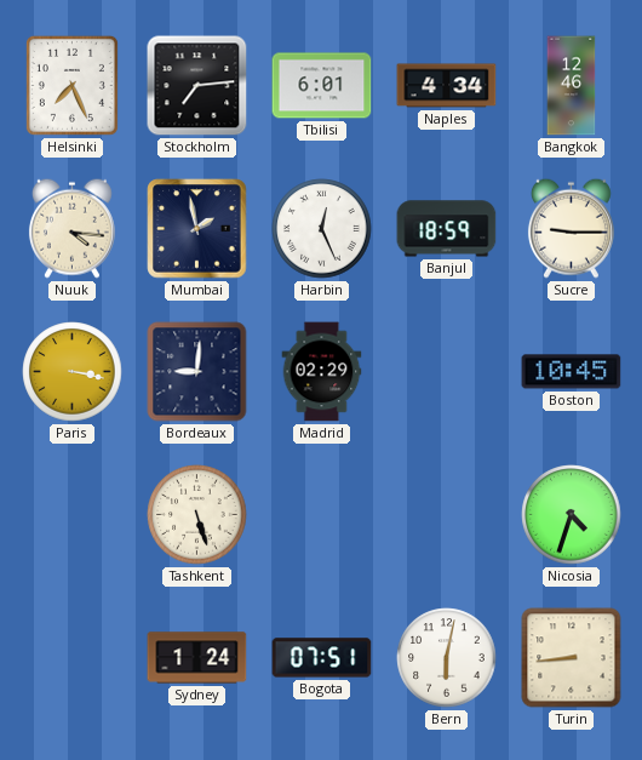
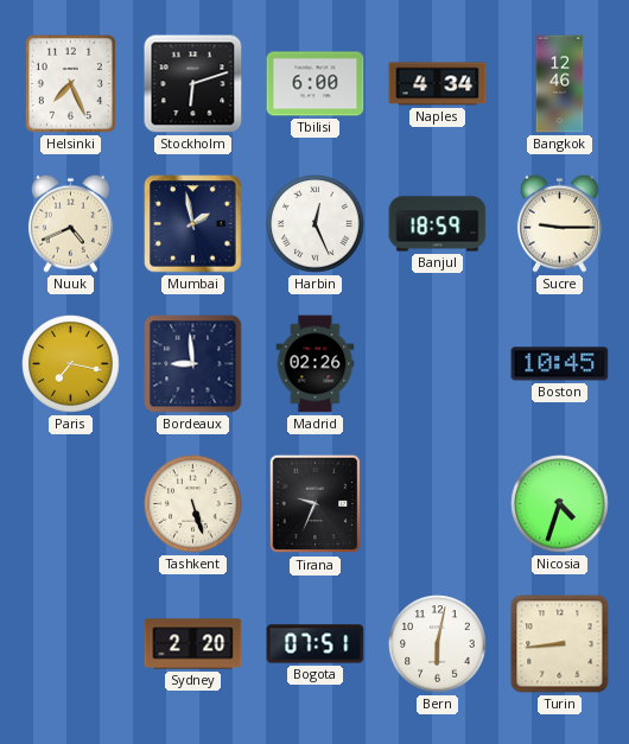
Stockholm: 7:14 -> 6:12 (193, 84)
Tbilisi: 6:01 -> 6:00 (316, 84)
Nuuk: 4:16 -> 4:41 (70, 223)
Paris: 3:17 -> 7:17 (71, 364)
Bordeaux: 9:01 -> 8:59 (193, 364)
Madrid: 02:29 -> 02:26 (316, 364)
Tirana: none -> 9:34 (316, 504)
Sydney: 1:24 -> 2:20 (193, 644)
